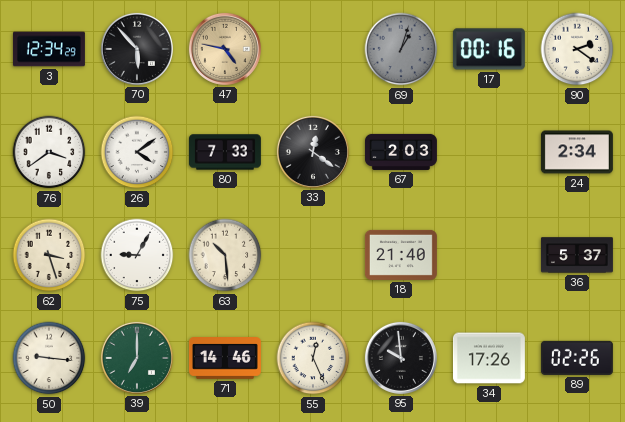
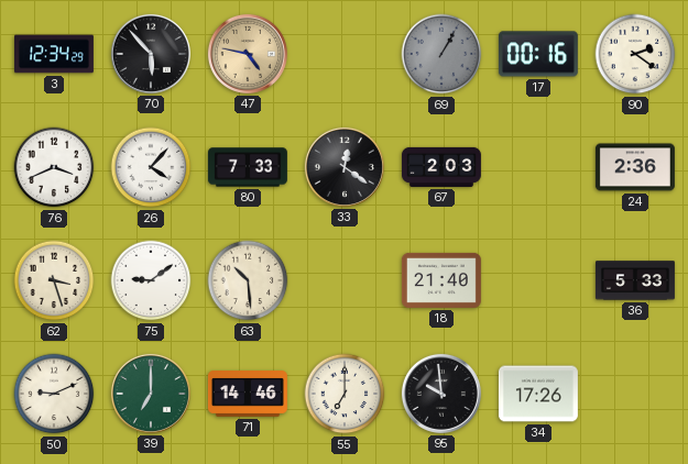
69: 1:03 -> 1:05 (441, 54)
76: 3:39 -> 3:41 (54, 167)
26: 4:09 -> 4:07 (151, 167)
24: 2:34 -> 2:36 (635, 167)
75: 9:05 -> 9:09 (151, 280)
36: 5:37 -> 5:33 (635, 280)
50: 9:16 -> 9:11 (54, 394)
55: 12:26 -> 7:00 (345, 394)
89: 02:26 -> none (577, 358)
